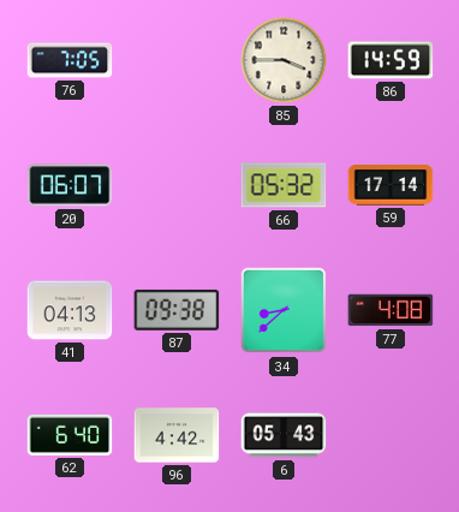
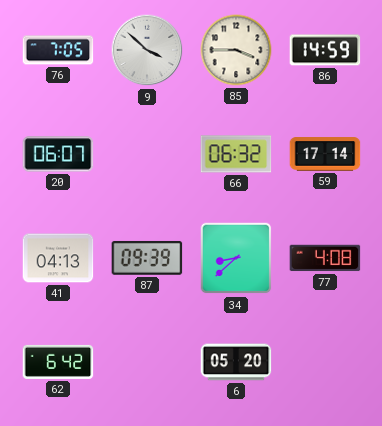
9: none -> 3:52 (147, 50)
66: 05:32 -> 06:32 (236, 154)
87: 09:38 -> 09:39 (147, 258)
62: 6:40 -> 6:42 (58, 362)
96: 4:42 -> none (177, 435)
6: 05:43 -> 05:20 (236, 362)
